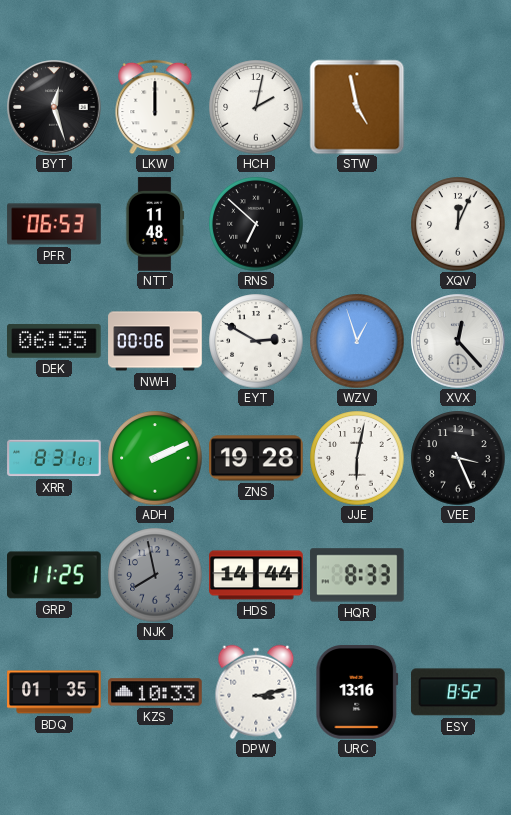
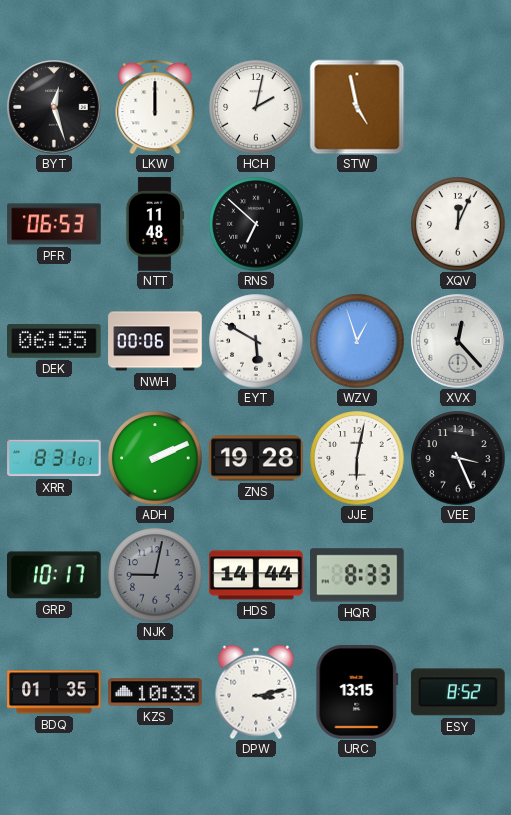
EYT: 2:50 -> 5:50 (256, 341)
GRP: 11:25 -> 10:17 (54, 575)
NJK: 7:58 -> 9:02 (155, 575)
URC: 13:16 -> 13:15 (357, 692)
